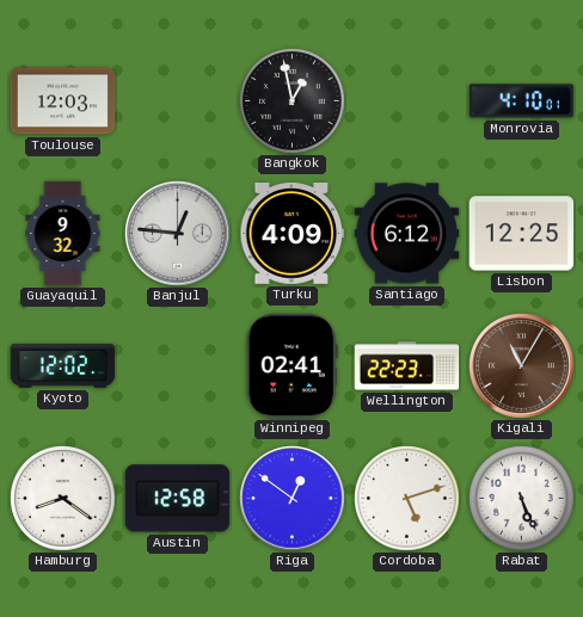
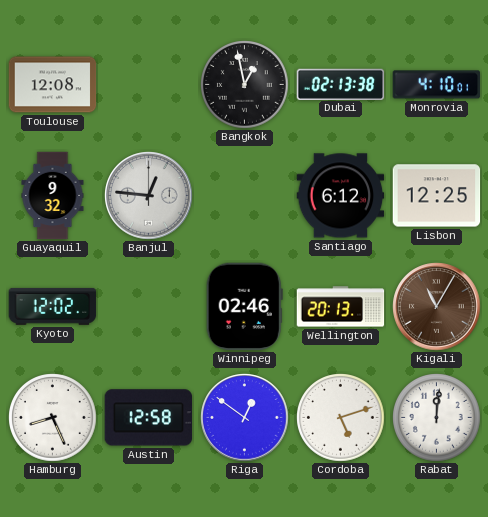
Toulouse: 12:03 -> 12:08 (53, 85)
Dubai: none -> 02:13 (341, 84)
Turku: 4:09 -> none (293, 234)
Winnipeg: 02:41 -> 02:46 (244, 307)
Wellington: 22:23 -> 20:13 (341, 307)
Hamburg: 8:21 -> 8:26 (53, 418)
Rabat: 5:26 -> 12:01 (437, 418)
